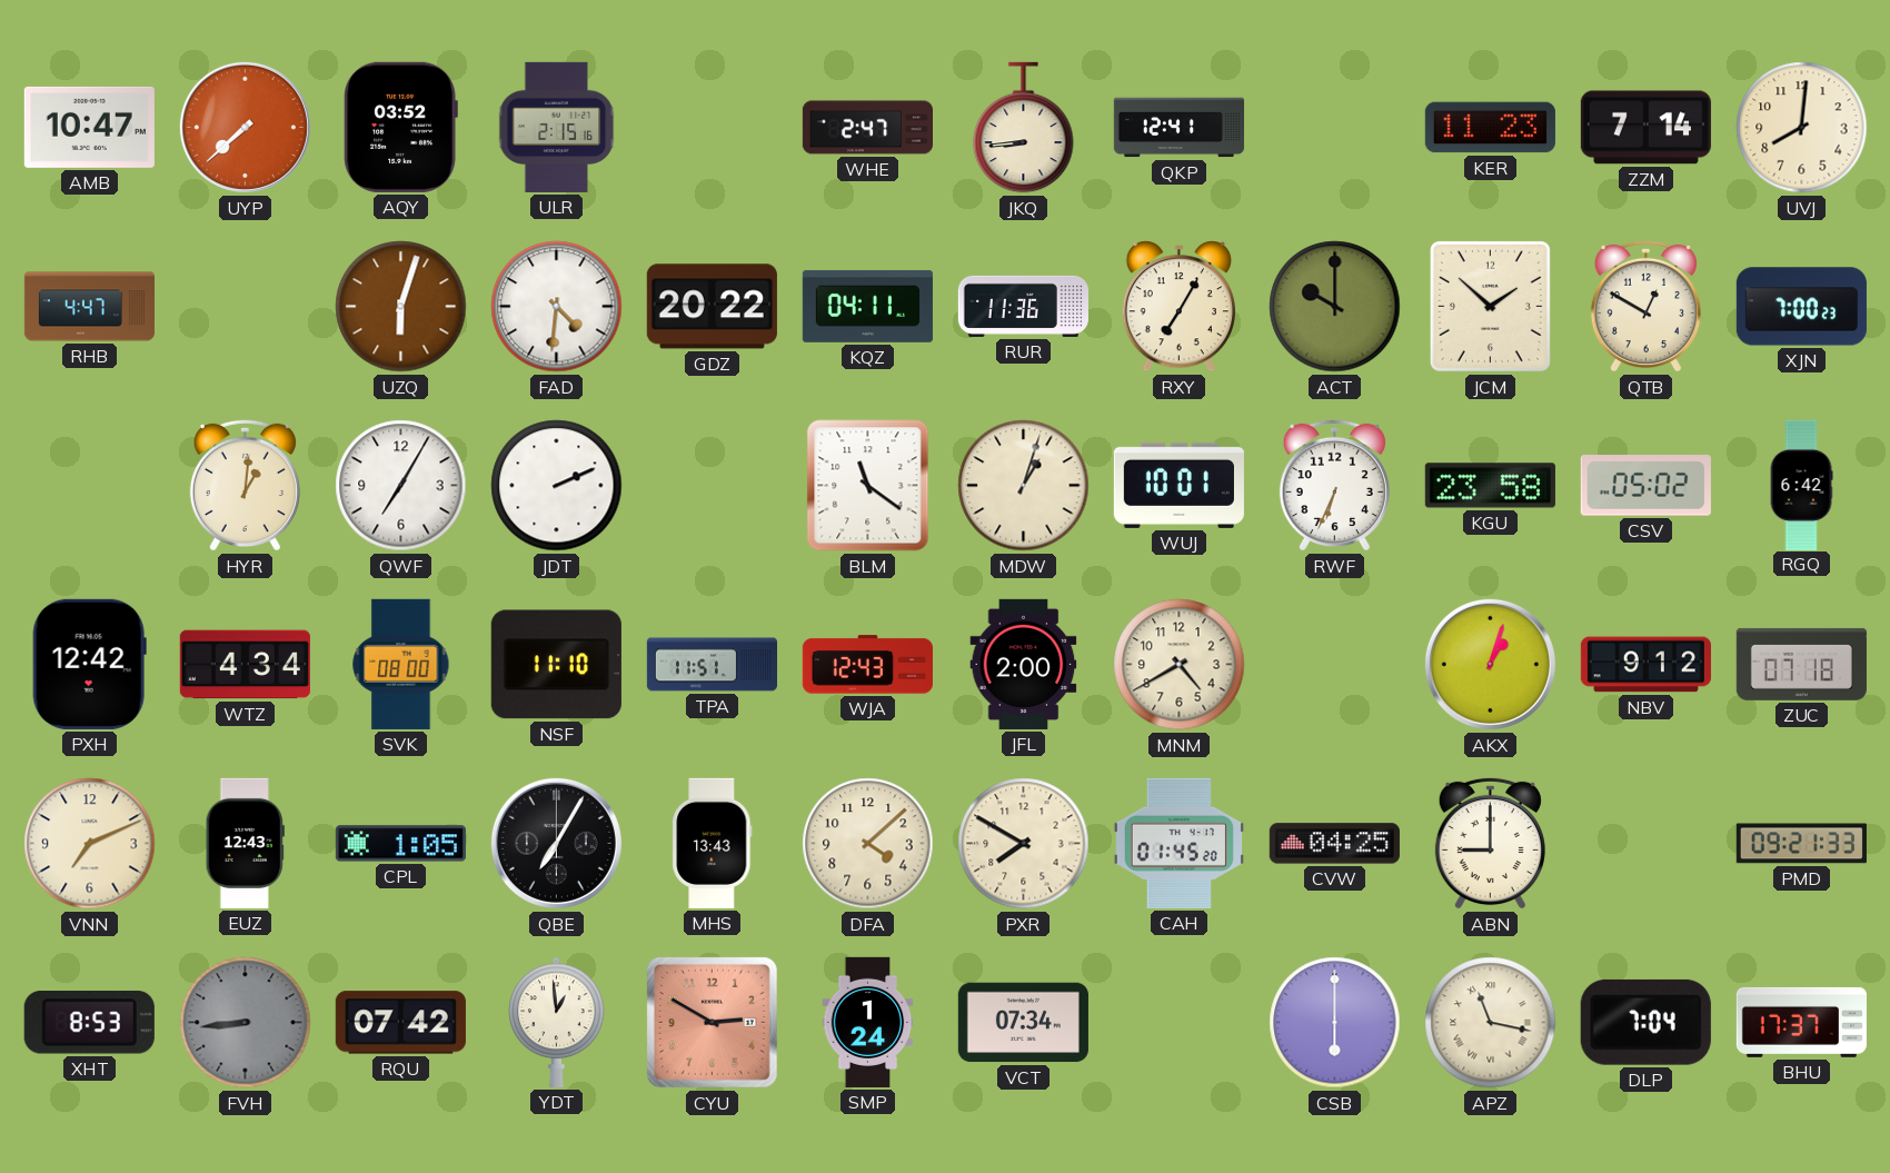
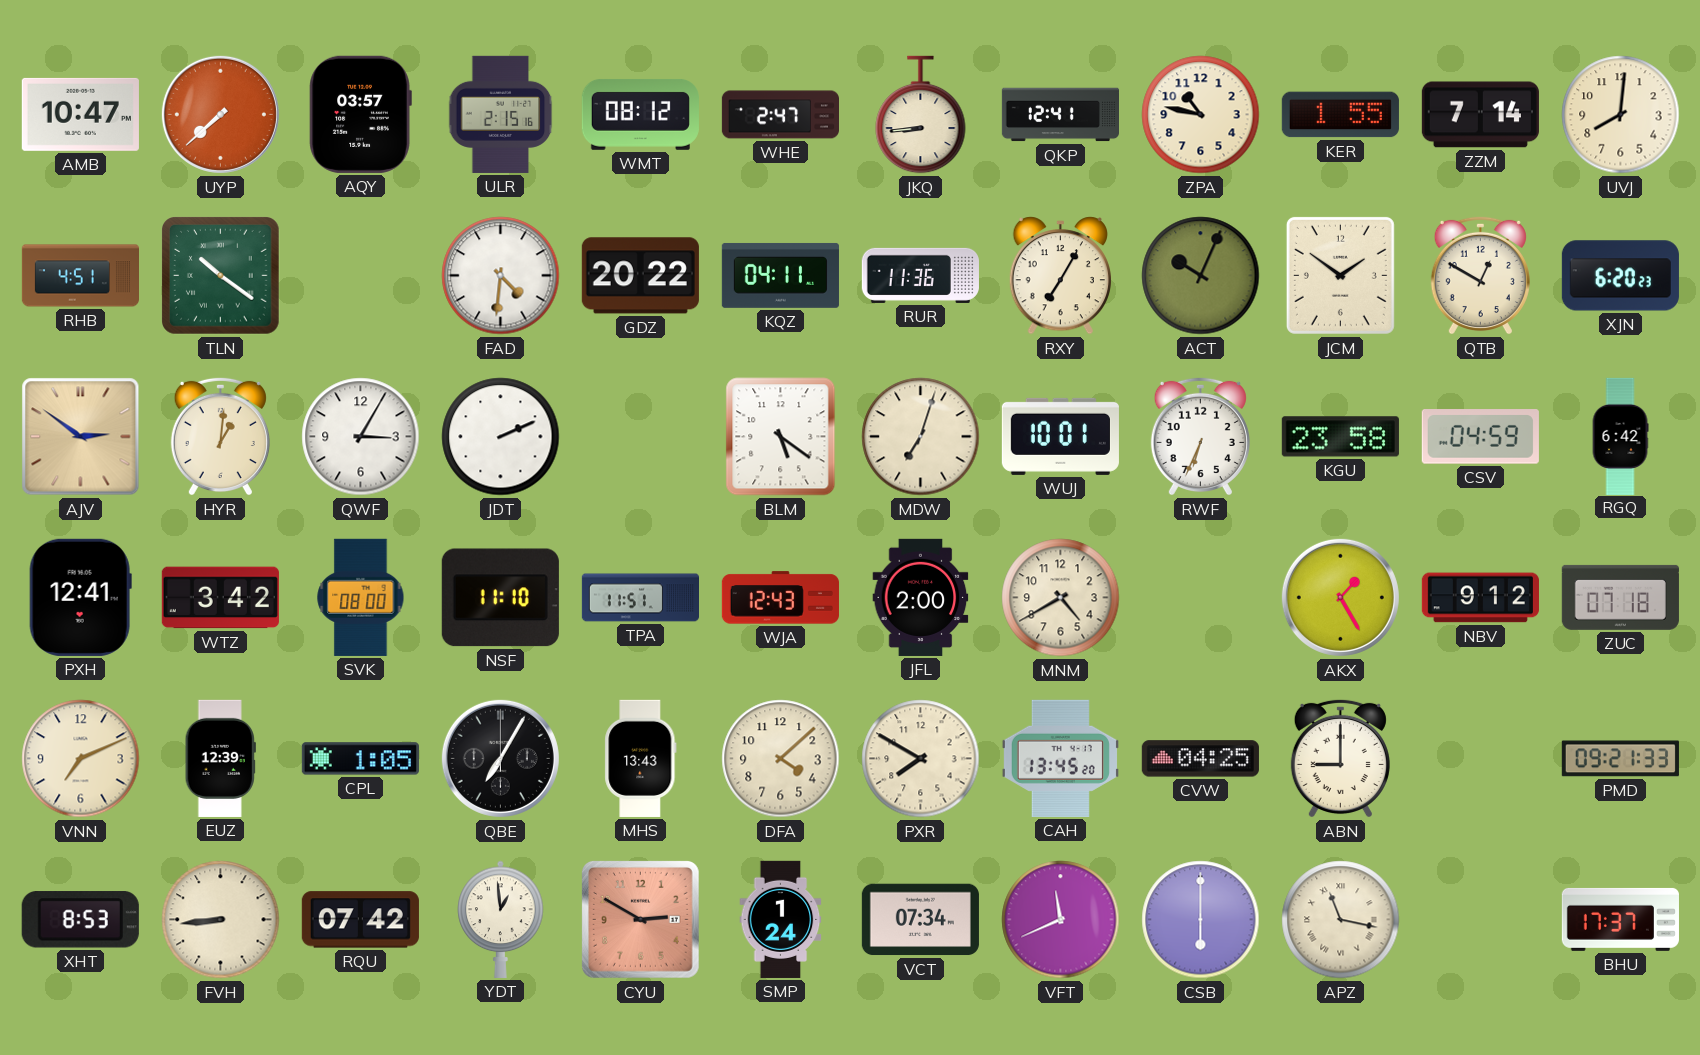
AQY: 03:52 -> 03:57 (360, 114)
WMT: none -> 08:12 (640, 114)
ZPA: none -> 10:47 (1201, 115)
KER: 11:23 -> 1:55 (1340, 115)
RHB: 4:47 -> 4:51 (80, 276)
TLN: none -> 10:21 (221, 276)
UZQ: 6:03 -> none (401, 307)
ACT: 10:00 -> 10:04 (1201, 276)
JCM: 1:52 -> 1:51 (1340, 275)
XJN: 7:00 -> 6:20 (1620, 276)
AJV: none -> 2:51 (81, 437)
QWF: 7:05 -> 3:05 (361, 437)
BLM: 11:21 -> 5:21 (781, 437)
MDW: 1:03 -> 7:03 (921, 437)
CSV: 05:02 -> 04:59 (1480, 437)
PXH: 12:42 -> 12:41 (80, 597)
WTZ: 4:34 -> 3:42 (220, 598)
AKX: 1:03 -> 1:25 (1340, 597)
EUZ: 12:43 -> 12:39 (220, 758)
CAH: 01:45 -> 13:45 (1060, 758)
FVH dial: grey -> cream (221, 920)
VFT: none -> 11:41 (1061, 920)
DLP: 7:04 -> none (1645, 1022)
